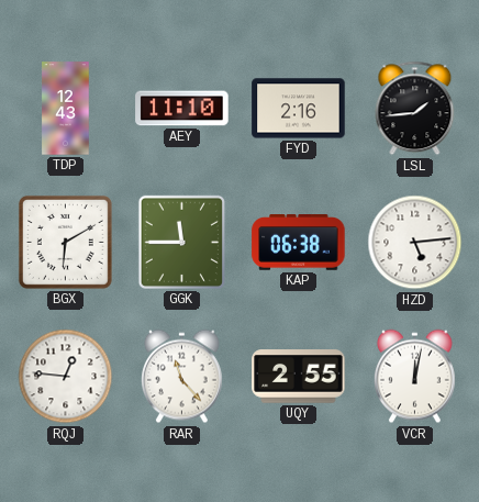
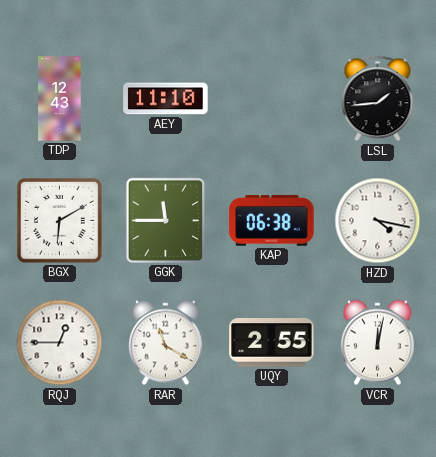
FYD: 2:16 -> none (299, 109)
HZD: 5:14 -> 4:17 (378, 221)
RQJ: 12:46 -> 12:45 (60, 343)
RAR: 11:23 -> 11:20 (165, 343)
